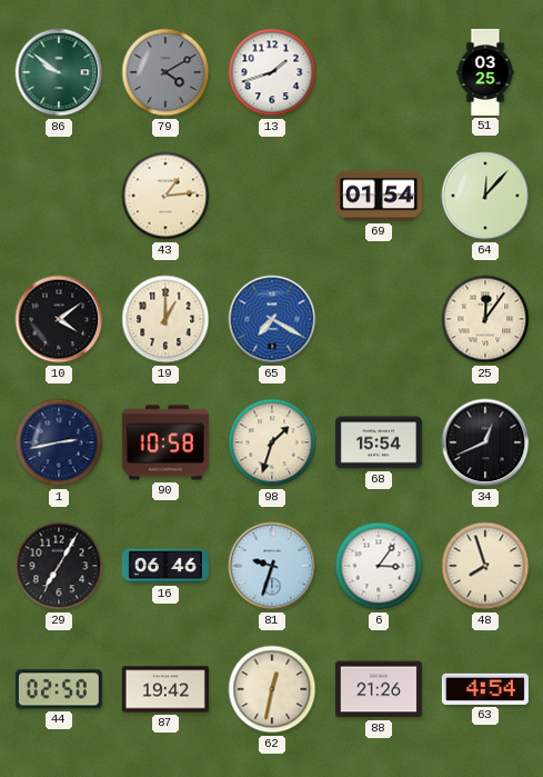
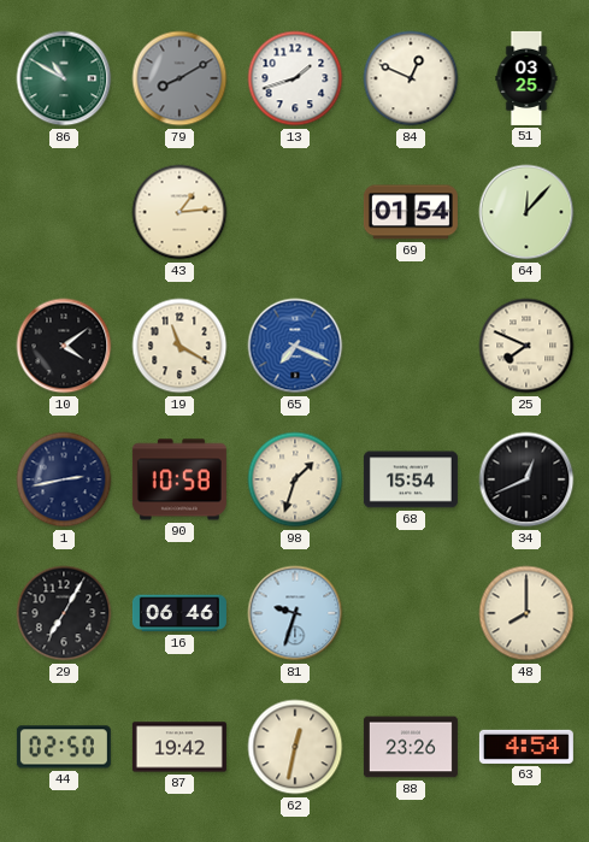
86: 9:51 -> 10:50 (64, 78)
79: 4:10 -> 8:10 (179, 78)
84: none -> 12:49 (411, 78)
19: 1:00 -> 11:20 (179, 346)
65: 7:20 -> 7:19 (295, 346)
25: 12:06 -> 7:49 (526, 346)
6: 3:06 -> none (379, 566)
48: 7:57 -> 8:00 (526, 613)
88: 21:26 -> 23:26 (411, 747)
